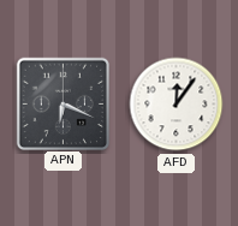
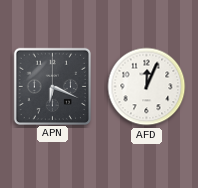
AFD: 12:06 -> 12:04 (147, 87)
